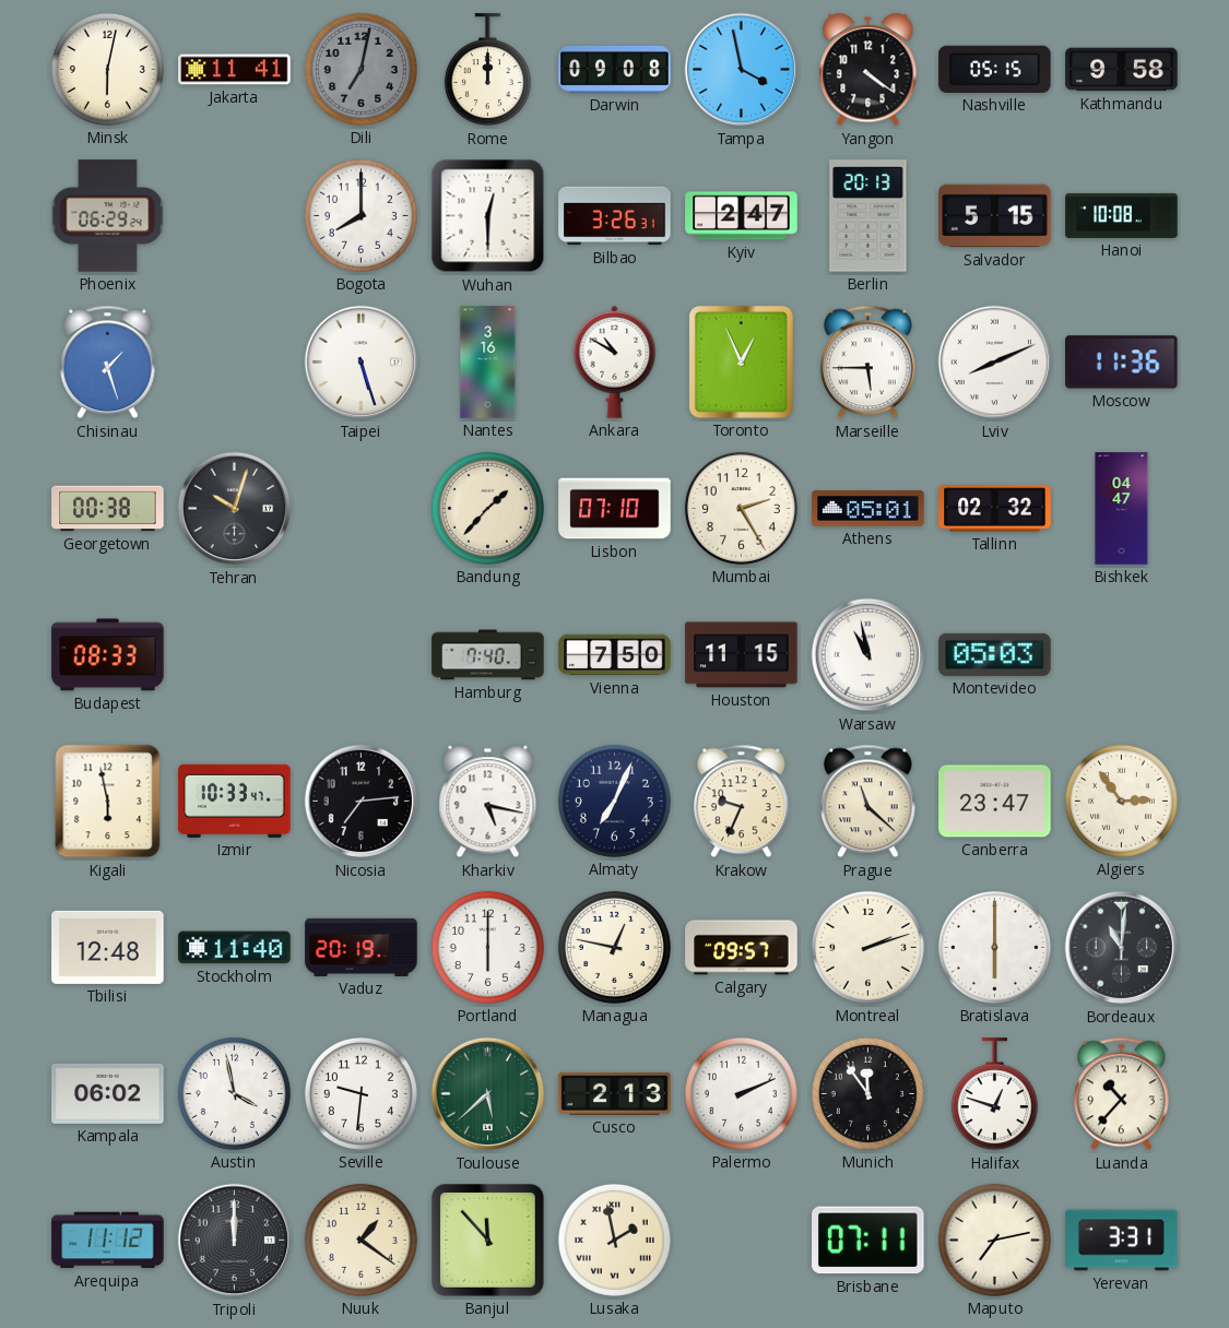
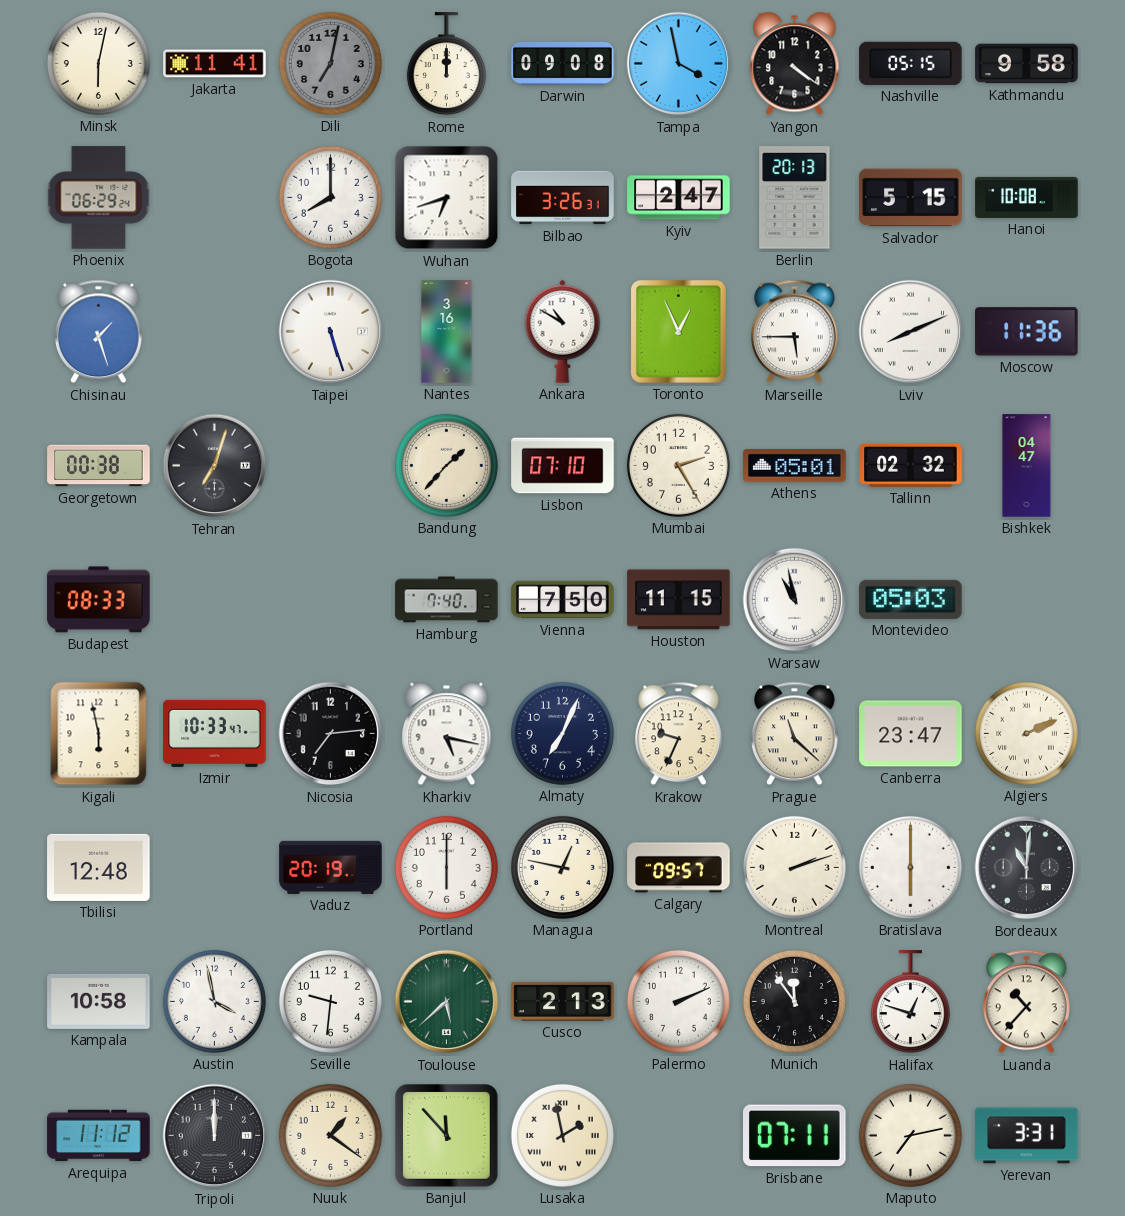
Wuhan: 12:30 -> 6:42 (447, 198)
Tehran: 10:03 -> 7:03 (215, 466)
Algiers: 2:54 -> 2:11 (1026, 733)
Stockholm: 11:40 -> none (235, 948)
Kampala: 06:02 -> 10:58 (99, 1001)
